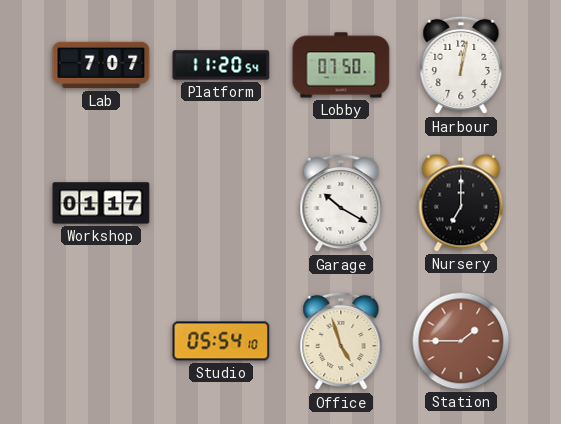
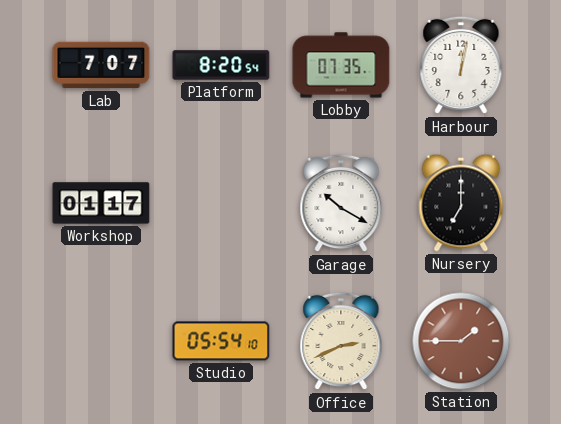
Platform: 11:20 -> 8:20 (221, 65)
Lobby: 07:50 -> 07:35 (341, 65)
Office: 4:57 -> 2:41 (341, 341)
